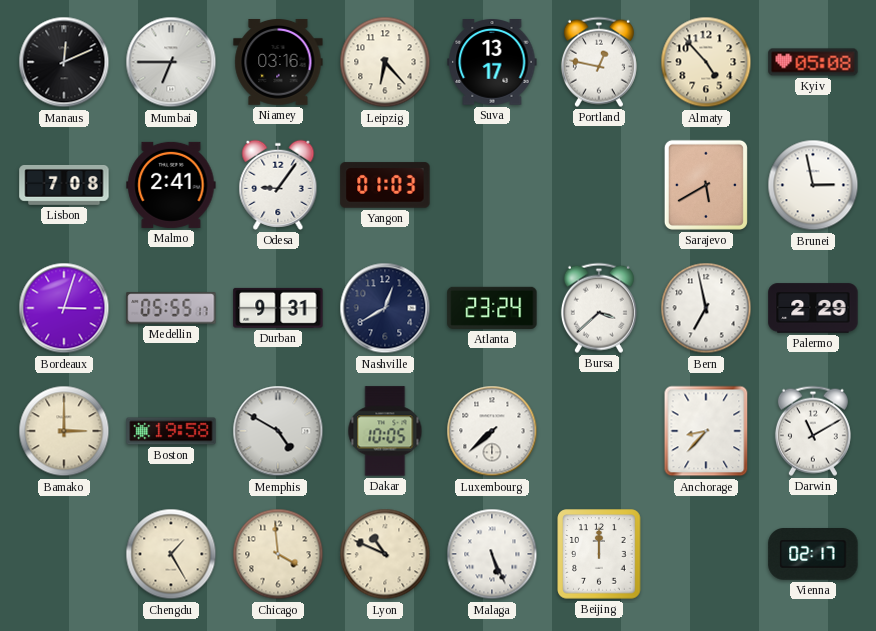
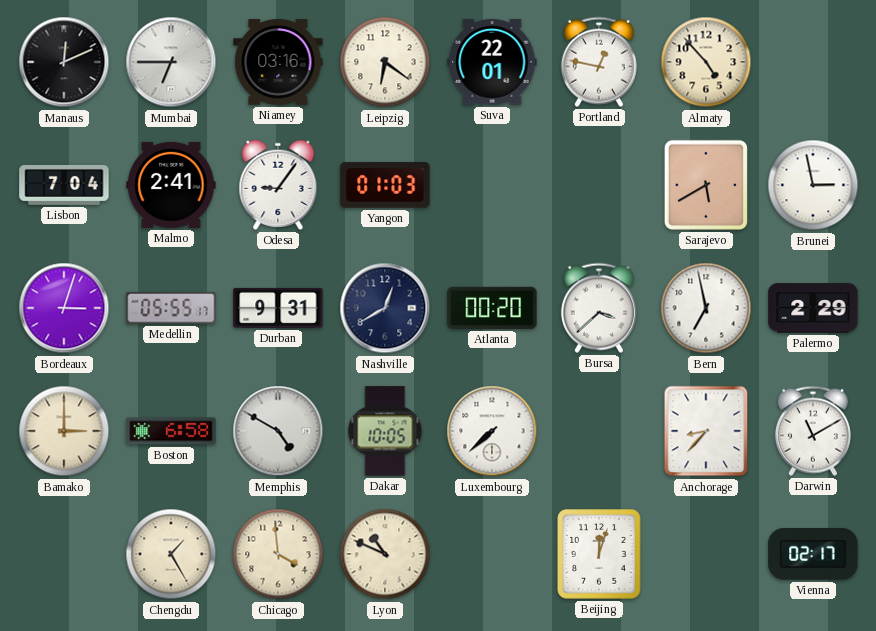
Leipzig: 6:23 -> 6:21 (385, 62)
Suva: 13:17 -> 22:01 (492, 63)
Kyiv: 05:08 -> none (813, 62)
Lisbon: 7:08 -> 7:04 (64, 185)
Atlanta: 23:24 -> 00:20 (492, 308)
Boston: 19:58 -> 6:58 (171, 431)
Malaga: 5:26 -> none (492, 554)
Beijing: 12:00 -> 12:03 (599, 554)
